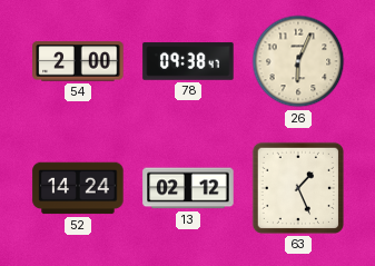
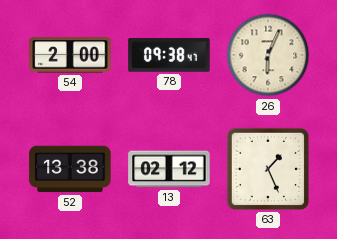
52: 14:24 -> 13:38 (70, 169)
